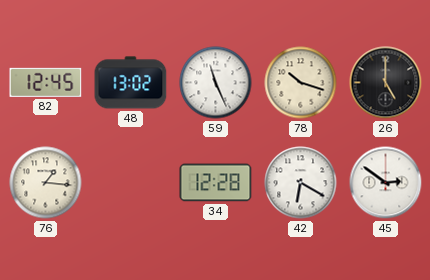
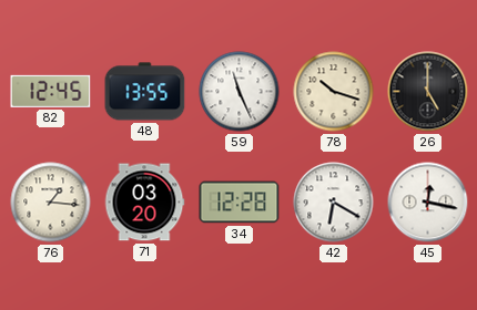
48: 13:02 -> 13:55 (145, 92)
71: none -> 03:20 (144, 203)
45: 2:51 -> 12:17 (428, 203)
